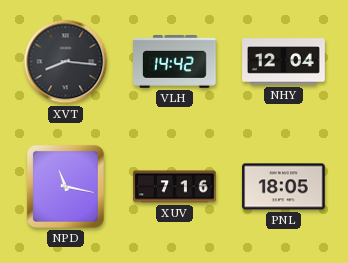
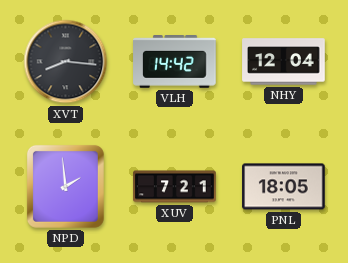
NPD: 11:17 -> 1:59 (65, 186)
XUV: 7:16 -> 7:21 (175, 187)
